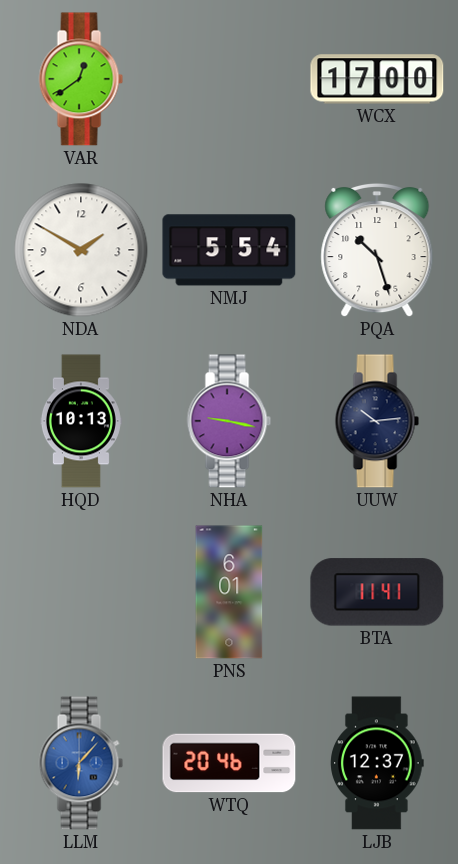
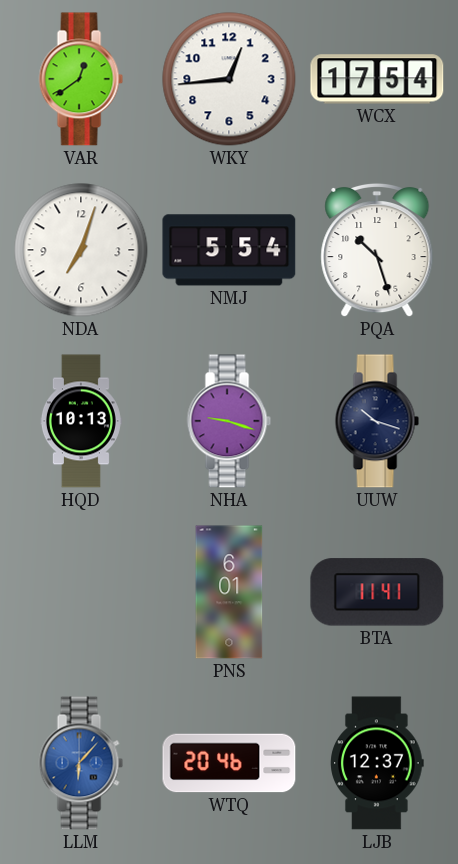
WKY: none -> 12:44 (229, 79)
WCX: 17:00 -> 17:54 (377, 79)
NDA: 1:50 -> 7:03 (81, 250)
NHA: 9:17 -> 9:18 (229, 421)
UUW: 10:14 -> 10:18 (377, 421)
